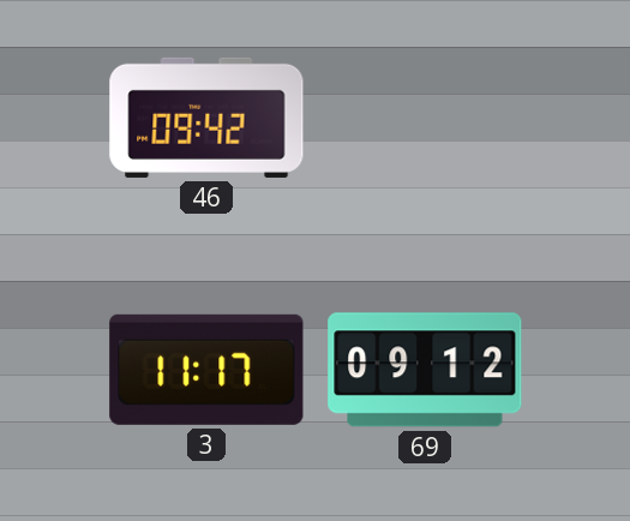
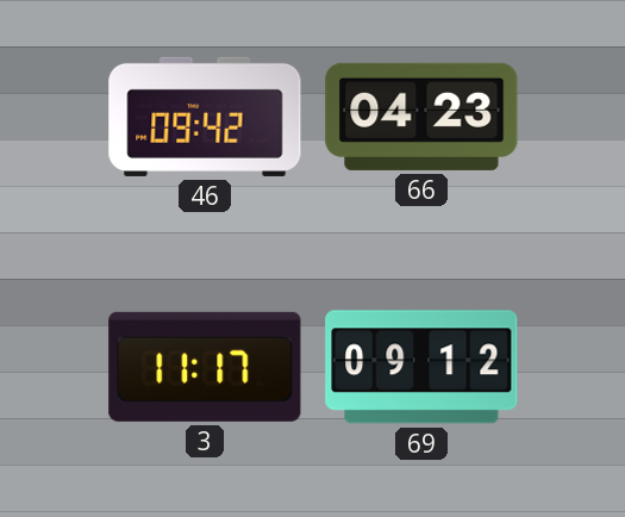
66: none -> 04:23 (421, 117)
